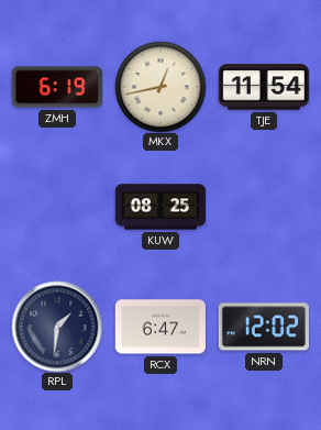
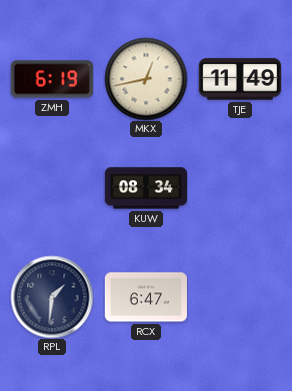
TJE: 11:54 -> 11:49 (240, 79)
KUW: 08:25 -> 08:34 (145, 188)
NRN: 12:02 -> none (264, 327)
